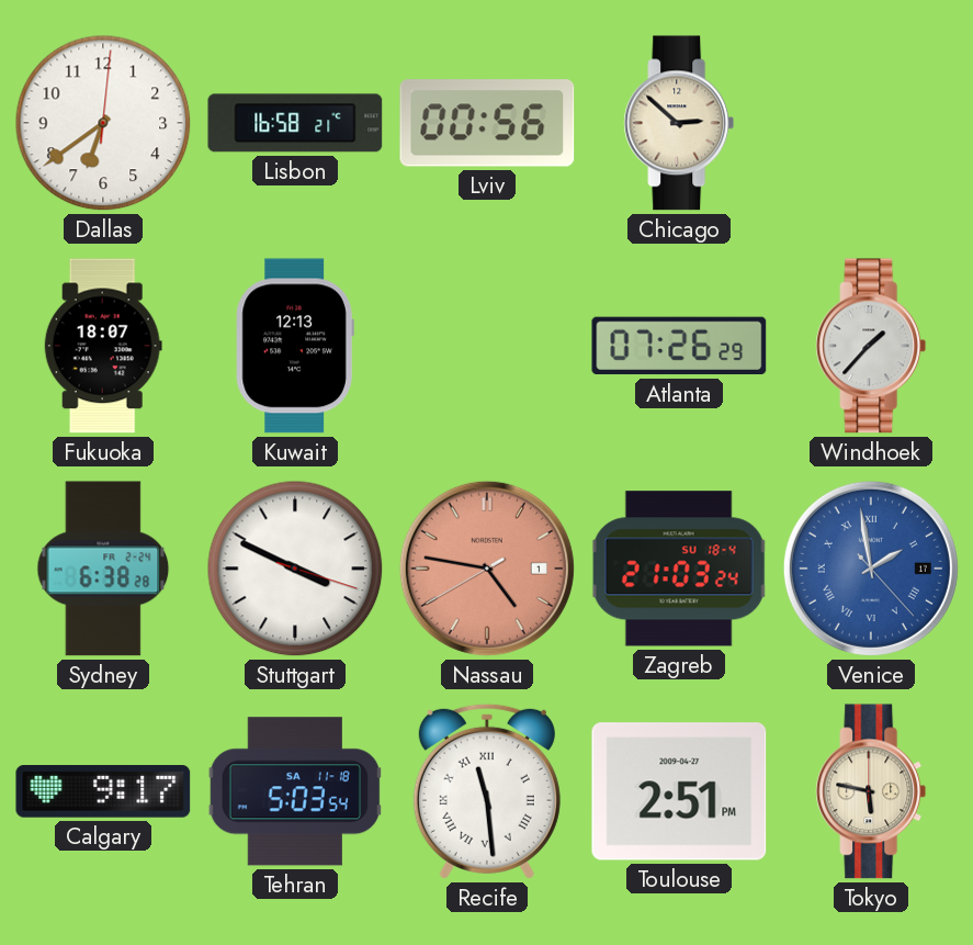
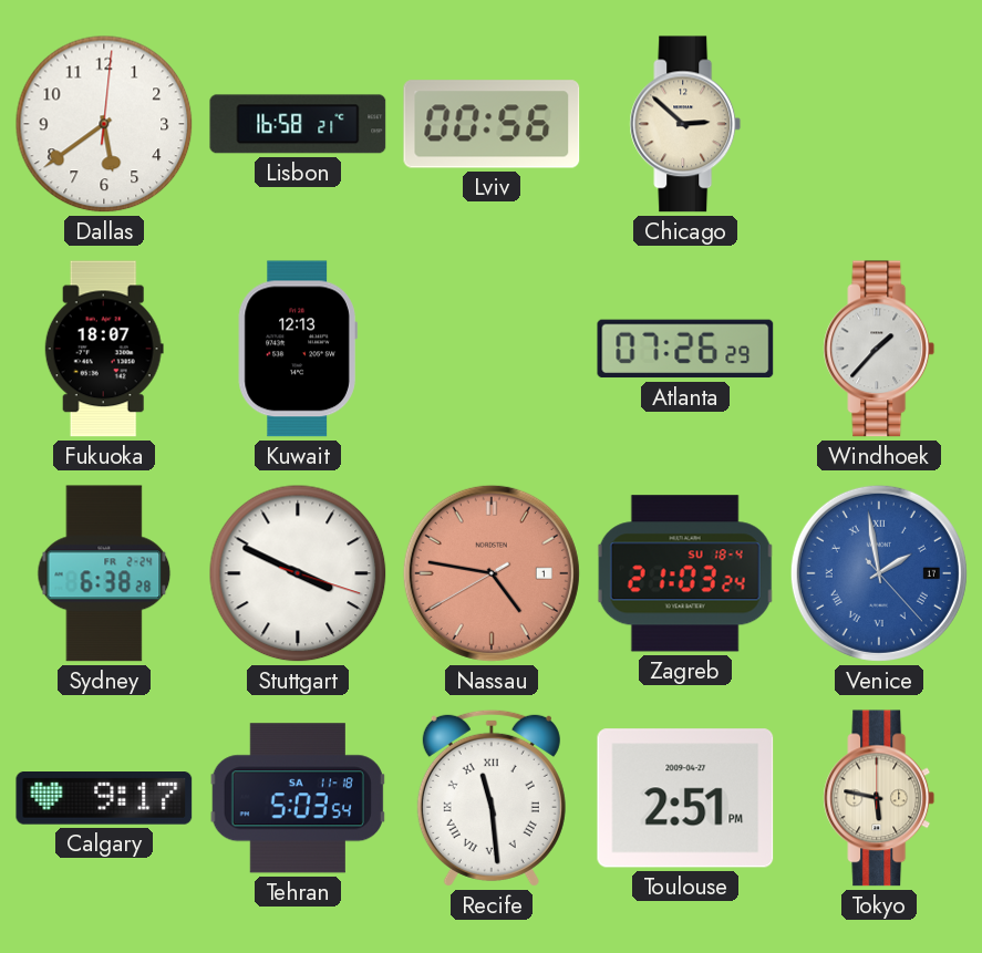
Dallas: 6:39 -> 5:39 (104, 124)
